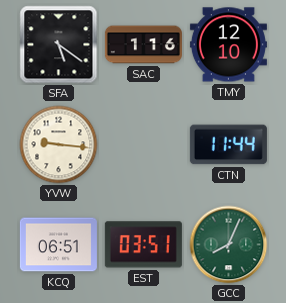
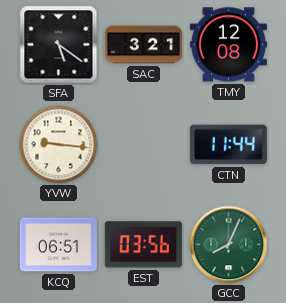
SAC: 1:16 -> 3:21 (143, 45)
TMY: 12:10 -> 12:08 (228, 45)
EST: 03:51 -> 03:56 (143, 245)
